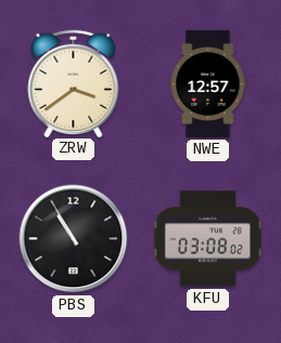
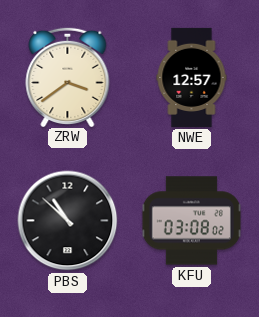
PBS: 10:55 -> 10:52 (68, 221)
